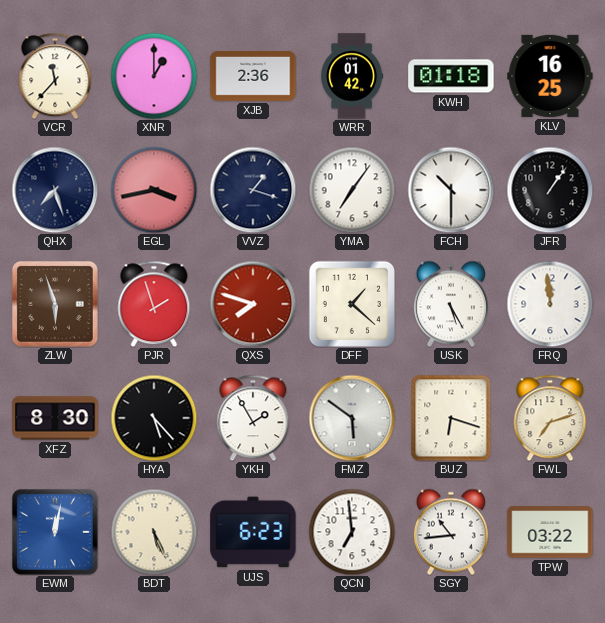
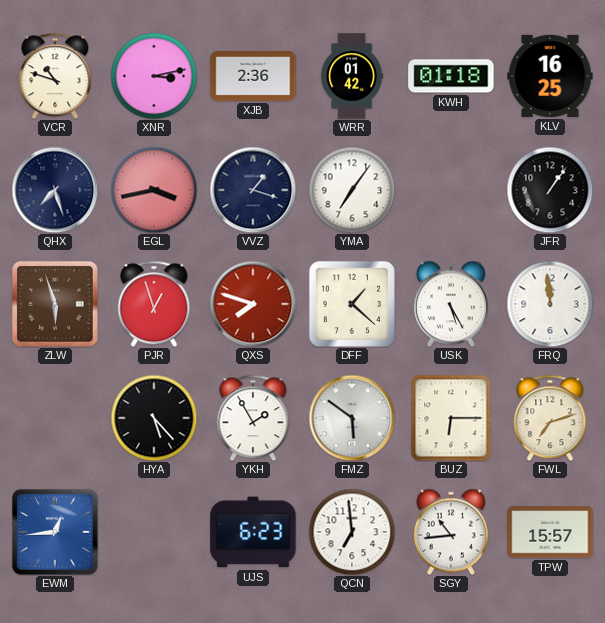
VCR: 11:37 -> 10:48 (55, 76)
XNR: 1:00 -> 3:13 (154, 76)
FCH: 10:30 -> none (451, 190)
PJR: 1:57 -> 12:57 (154, 304)
XFZ: 8:30 -> none (55, 418)
BUZ: 6:18 -> 6:15 (451, 418)
EWM: 12:02 -> 12:44 (55, 532)
BDT: 5:26 -> none (154, 532)
TPW: 03:22 -> 15:57 (550, 532)
